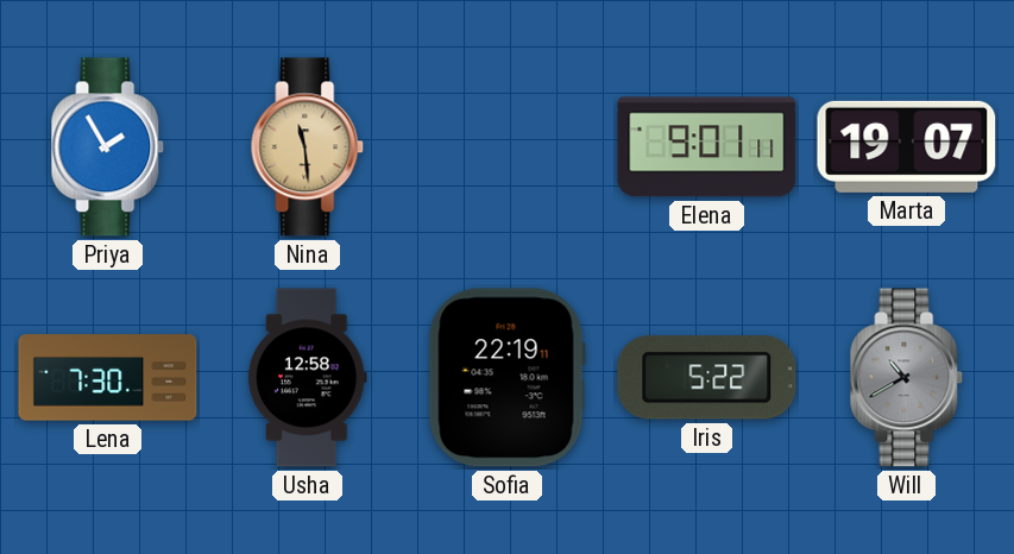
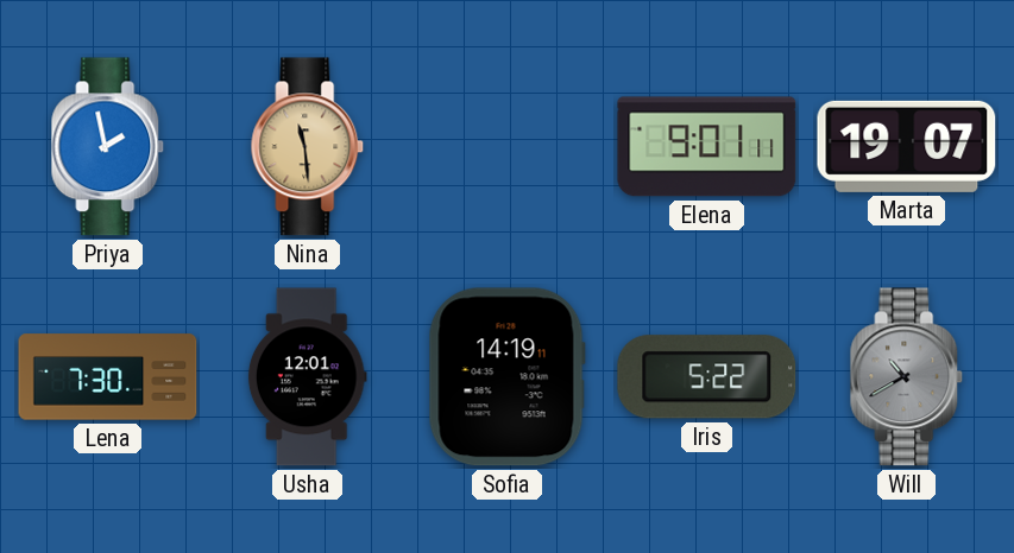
Priya: 1:55 -> 1:58 (108, 147)
Usha: 12:58 -> 12:01 (307, 377)
Sofia: 22:19 -> 14:19 (506, 377)
